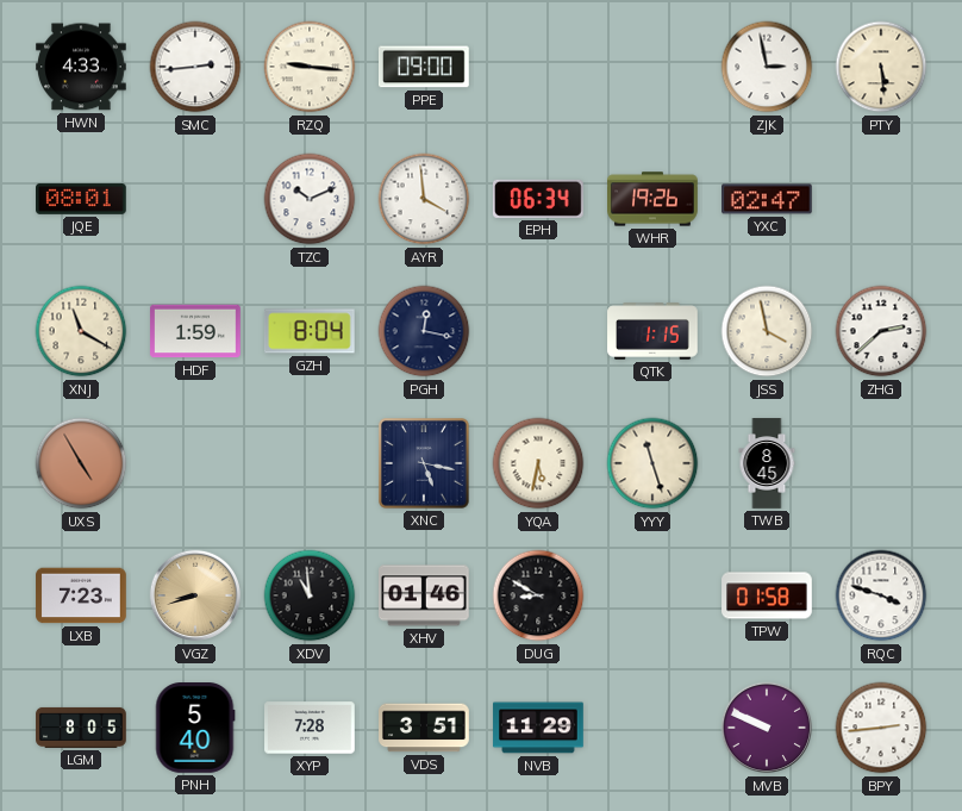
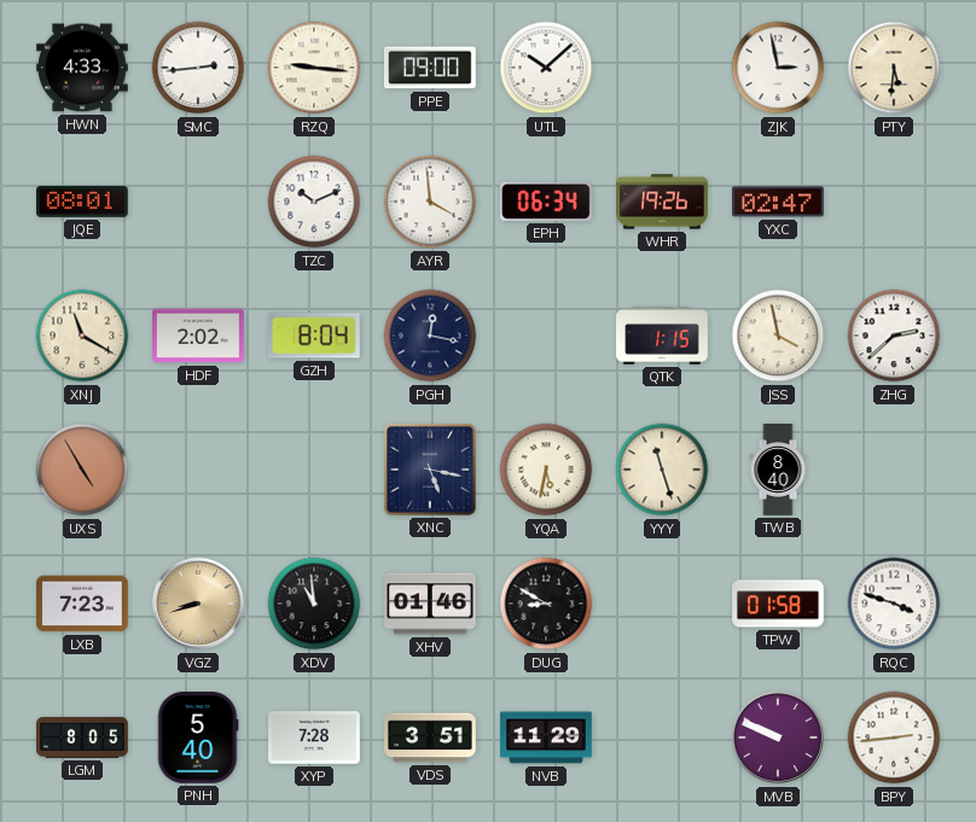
UTL: none -> 10:08 (546, 68)
PTY: 5:29 -> 5:31 (894, 68)
HDF: 1:59 -> 2:02 (198, 336)
TWB: 8:45 -> 8:40 (778, 470)
